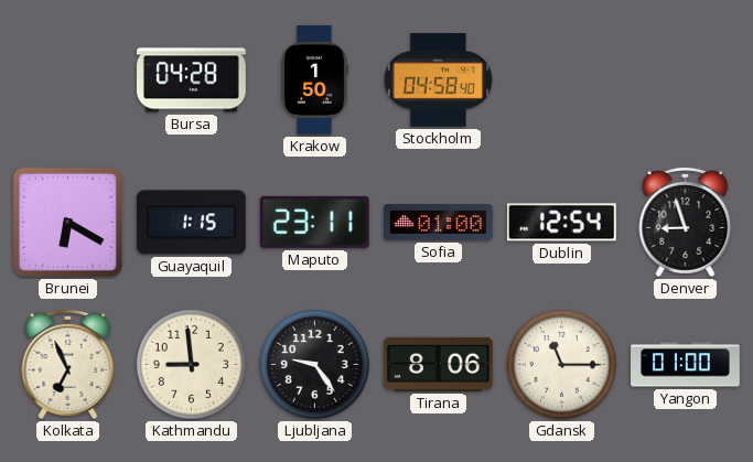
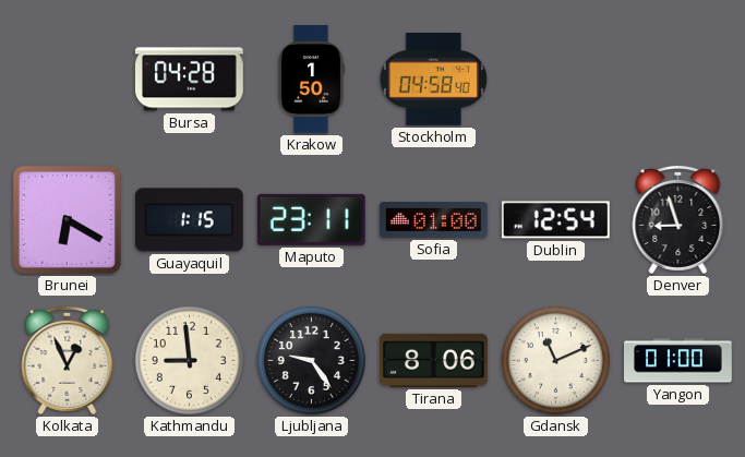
Kolkata: 6:56 -> 12:56 (68, 360)
Gdansk: 11:15 -> 11:11 (555, 360)
